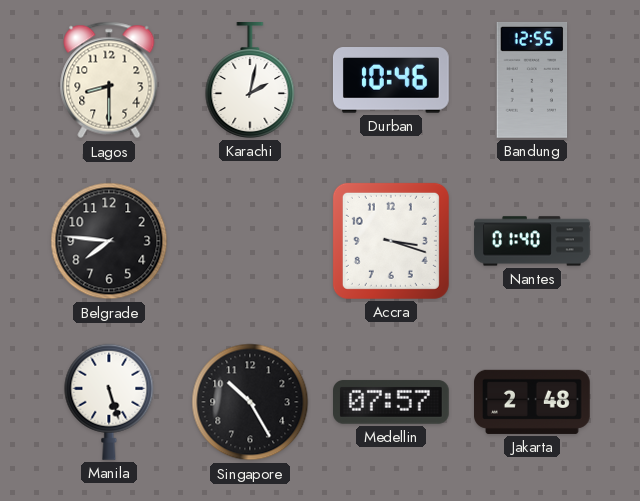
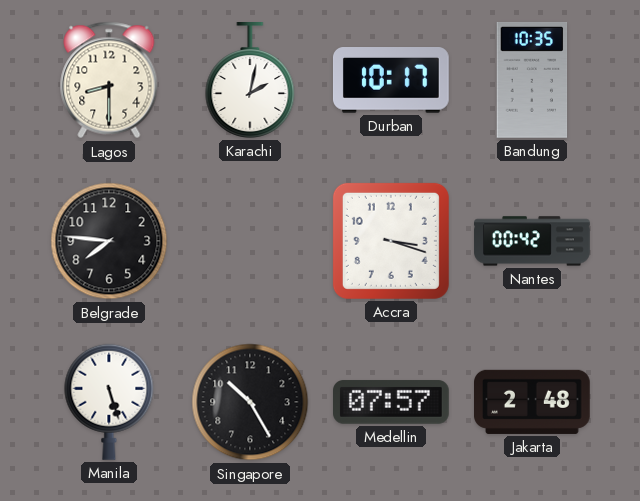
Durban: 10:46 -> 10:17 (391, 81)
Bandung: 12:55 -> 10:35 (532, 80)
Nantes: 01:40 -> 00:42 (532, 241)
